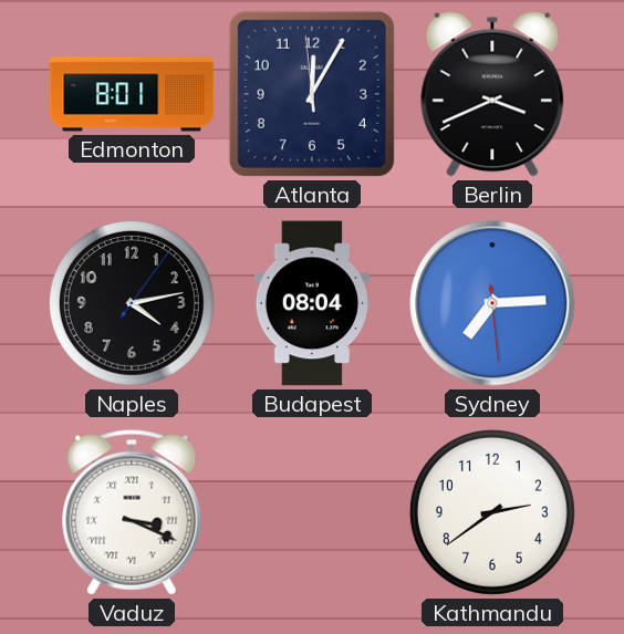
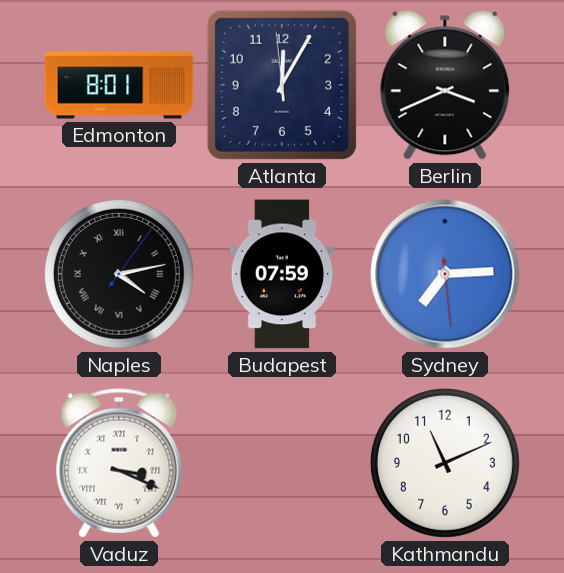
Naples numerals: Arabic -> Roman (119, 274)
Budapest: 08:04 -> 07:59 (282, 274)
Kathmandu: 2:39 -> 11:11 (445, 463)
